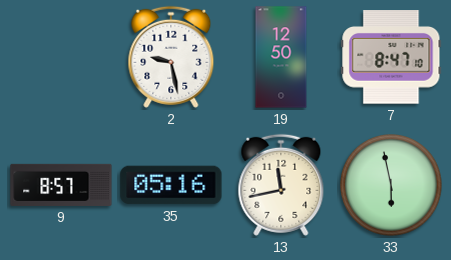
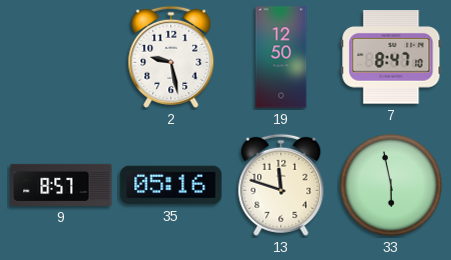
13: 11:43 -> 11:48 (281, 185)
